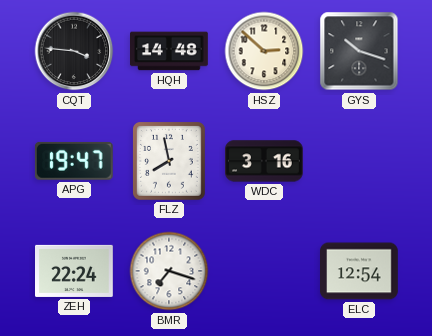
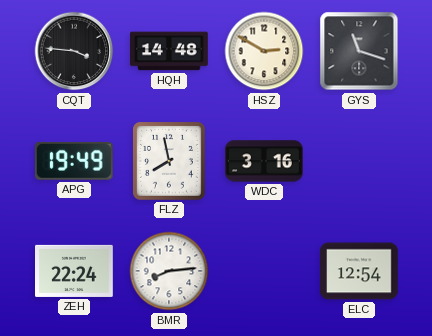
HSZ: 2:52 -> 2:50 (264, 51)
GYS: 10:18 -> 11:18 (359, 51)
APG: 19:47 -> 19:49 (74, 161)
BMR: 7:18 -> 8:14 (169, 271)
